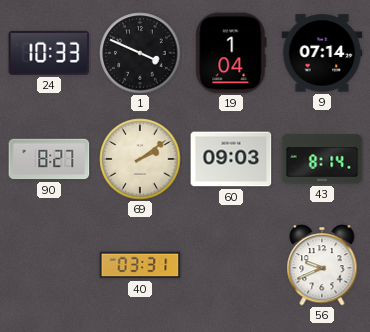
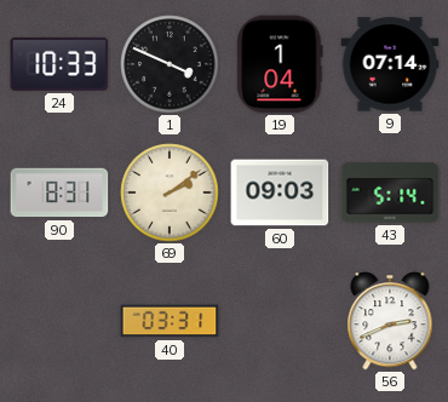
90: 8:27 -> 8:31 (59, 193)
43: 8:14 -> 5:14 (390, 193)
56: 9:41 -> 2:41 (390, 321)
